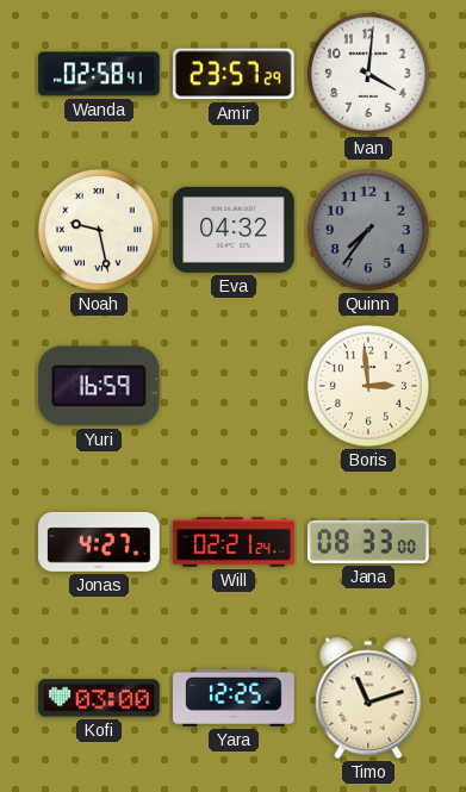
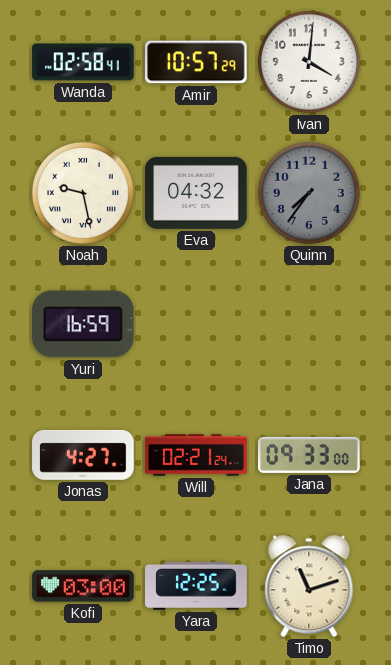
Amir: 23:57 -> 10:57 (197, 62)
Boris: 2:59 -> none (368, 386)
Jana: 08:33 -> 09:33 (309, 455)
